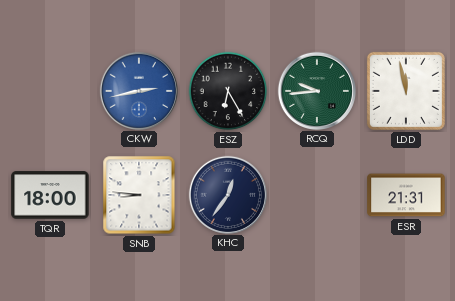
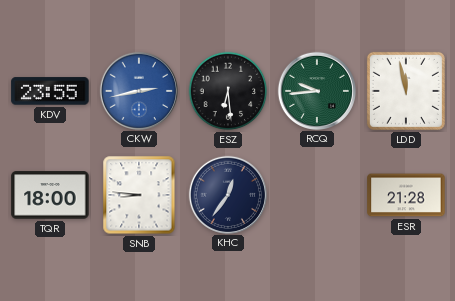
KDV: none -> 23:55 (50, 91)
ESZ: 6:25 -> 6:29 (228, 91)
ESR: 21:31 -> 21:28 (406, 195)
